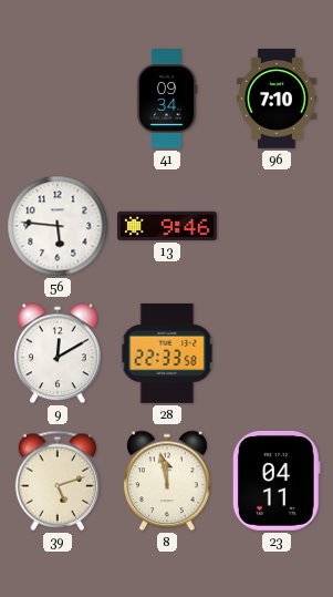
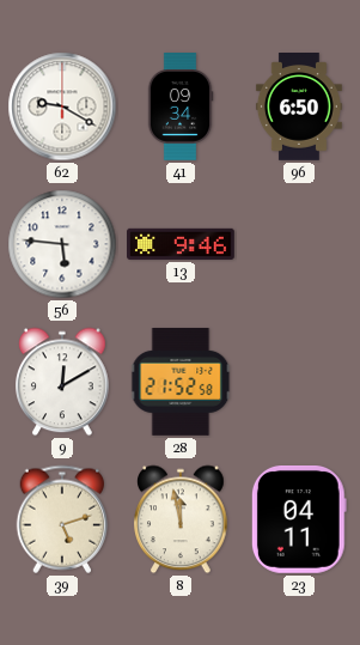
62: none -> 9:20 (62, 107)
96: 7:10 -> 6:50 (299, 108)
28: 22:33 -> 21:52 (181, 382)
